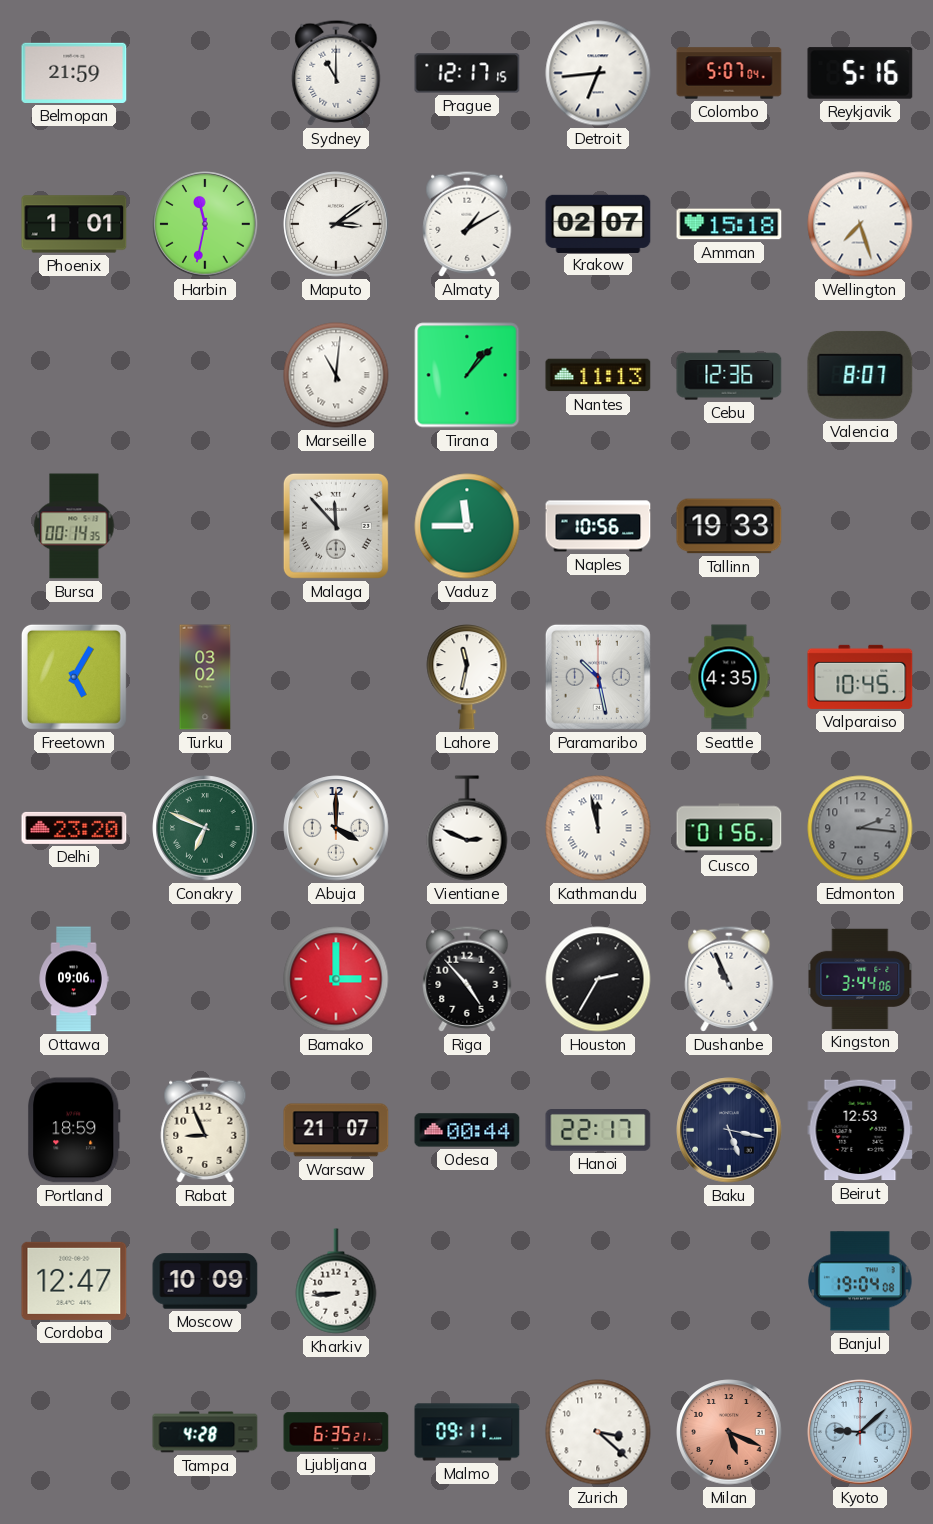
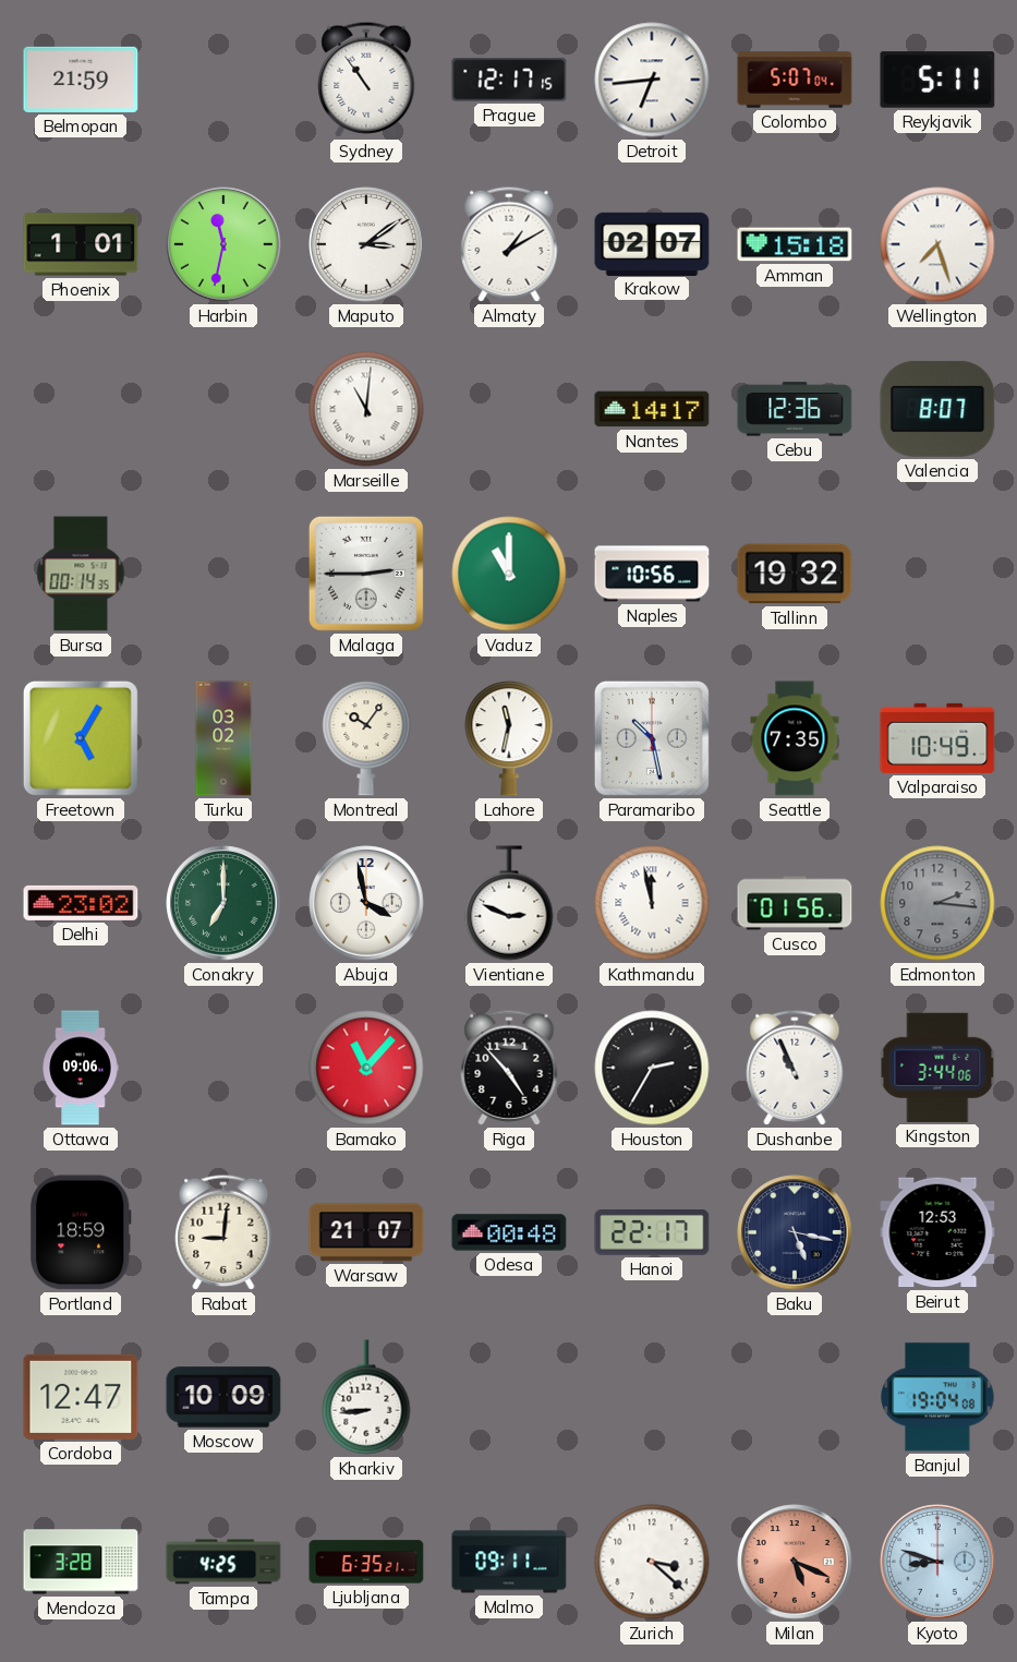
Sydney: 11:00 -> 10:54 (366, 80)
Reykjavik: 5:16 -> 5:11 (937, 80)
Tirana: 1:07 -> none (467, 375)
Nantes: 11:13 -> 14:17 (652, 409)
Malaga: 11:53 -> 2:45 (366, 574)
Vaduz: 11:45 -> 11:00 (509, 574)
Tallinn: 19:33 -> 19:32 (795, 574)
Montreal: none -> 10:06 (366, 739)
Seattle: 4:35 -> 7:35 (795, 738)
Valparaiso: 10:45 -> 10:49 (937, 738)
Delhi: 23:20 -> 23:02 (81, 903)
Conakry: 6:49 -> 7:00 (223, 903)
Abuja: 4:00 -> 3:58 (366, 903)
Bamako: 3:00 -> 11:07 (366, 1068)
Rabat: 8:56 -> 9:01 (223, 1232)
Odesa: 00:44 -> 00:48 (509, 1232)
Mendoza: none -> 3:28 (81, 1562)
Tampa: 4:28 -> 4:25 (223, 1562)
Kyoto: 9:08 -> 8:48 (937, 1562)
